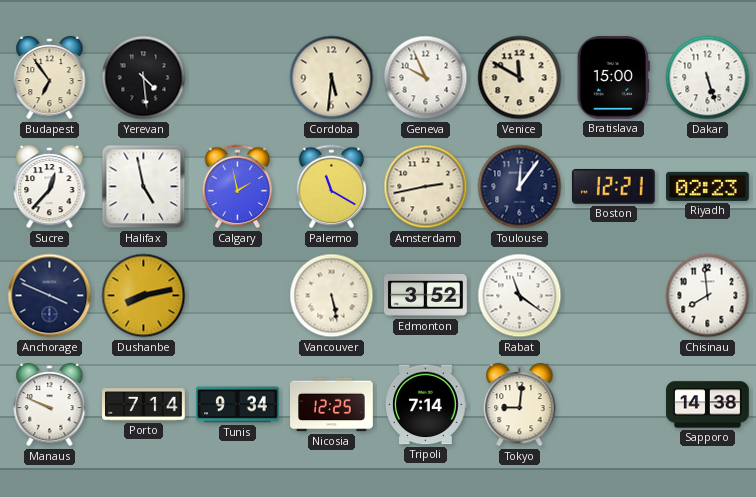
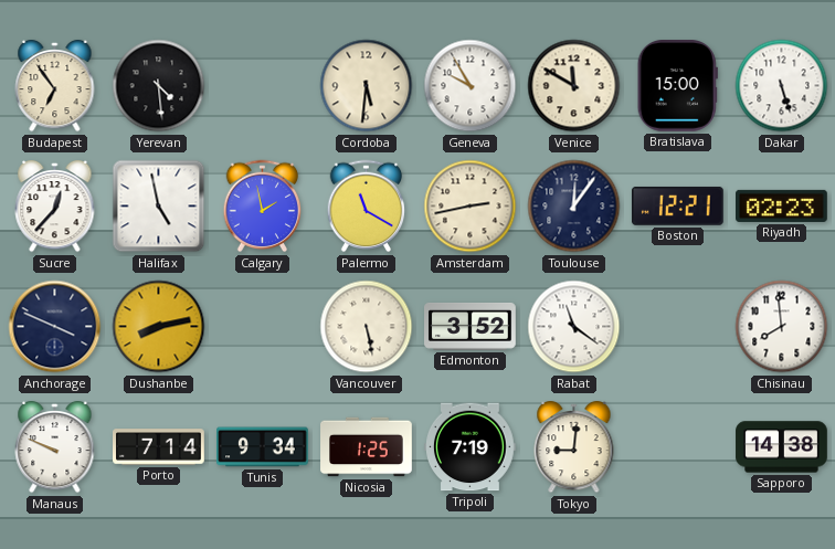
Geneva: 9:56 -> 9:55 (471, 86)
Nicosia: 12:25 -> 1:25 (367, 447)
Tripoli: 7:14 -> 7:19 (471, 447)
